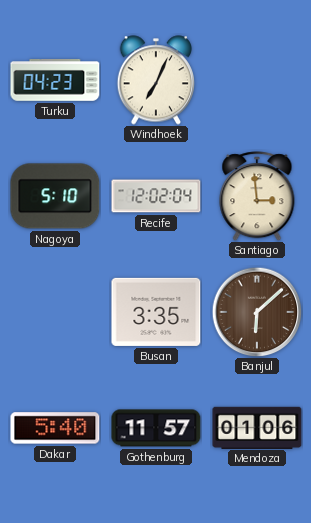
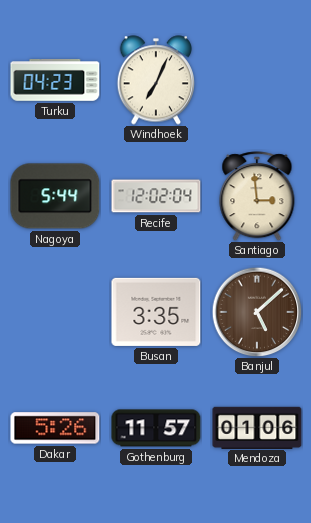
Nagoya: 5:10 -> 5:44 (55, 196)
Banjul: 6:08 -> 5:08 (257, 312)
Dakar: 5:40 -> 5:26 (55, 428)
